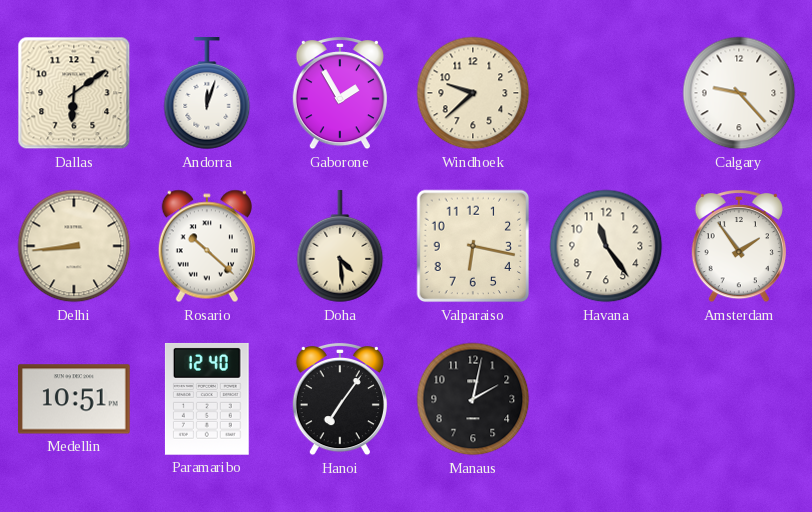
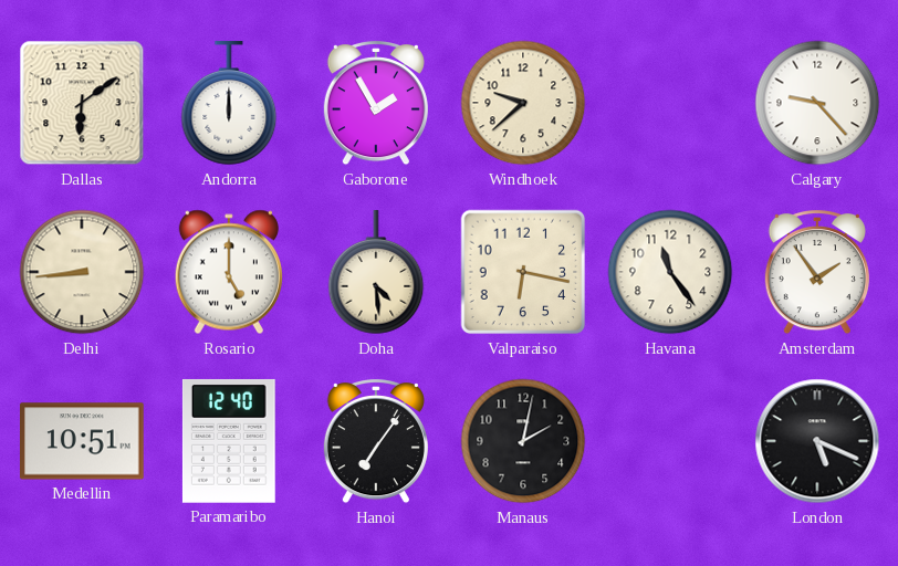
Andorra: 12:03 -> 12:00 (229, 104)
Rosario: 10:22 -> 5:00 (229, 272)
London: none -> 5:19 (817, 441)
